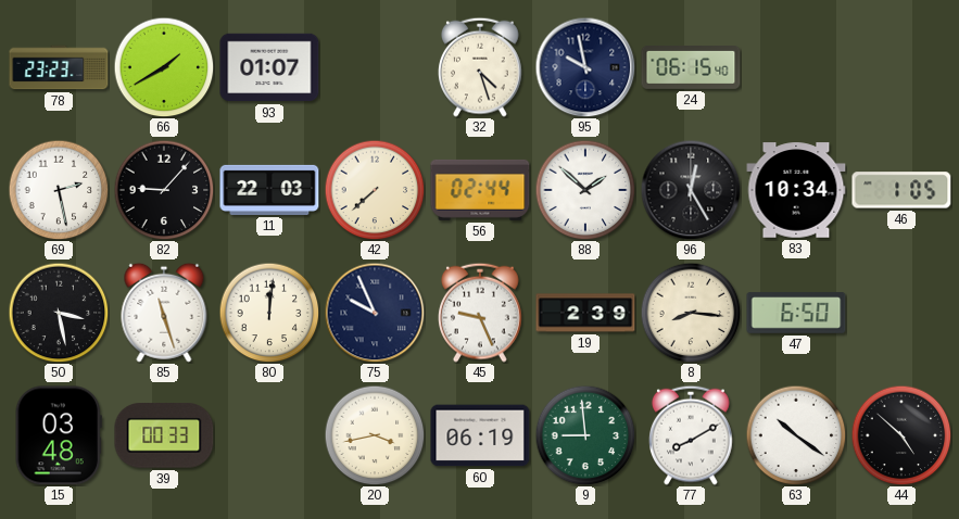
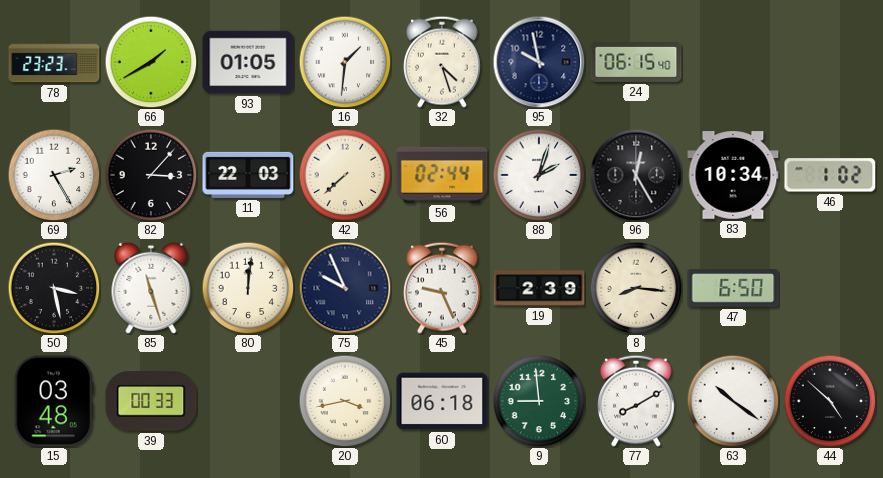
93: 01:07 -> 01:05 (248, 62)
16: none -> 1:31 (345, 62)
69: 2:28 -> 2:25 (54, 175)
82: 9:07 -> 3:07 (151, 175)
88: 1:52 -> 2:03 (539, 175)
46: 1:05 -> 1:02 (830, 175)
60: 06:19 -> 06:18 (442, 401)
